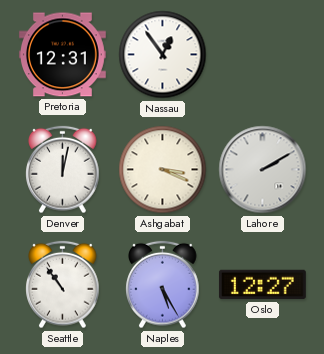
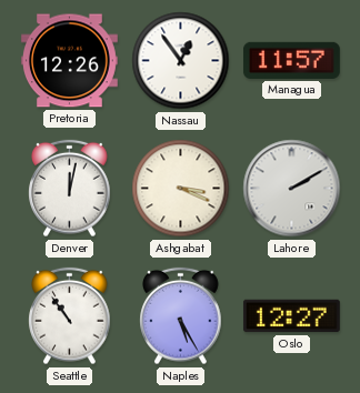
Pretoria: 12:31 -> 12:26 (70, 61)
Managua: none -> 11:57 (291, 60)
